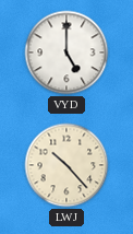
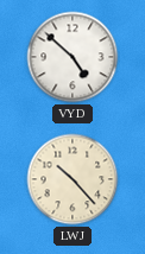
VYD: 5:00 -> 4:52 (72, 57)
